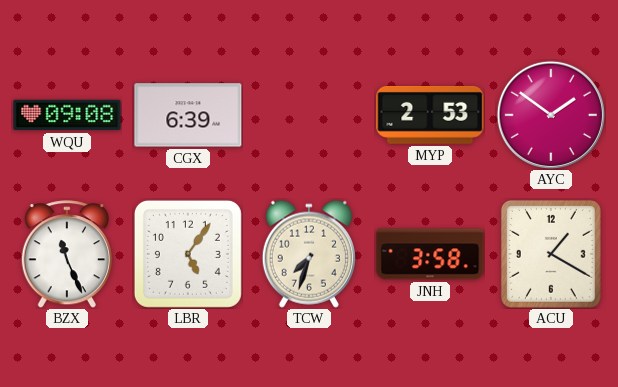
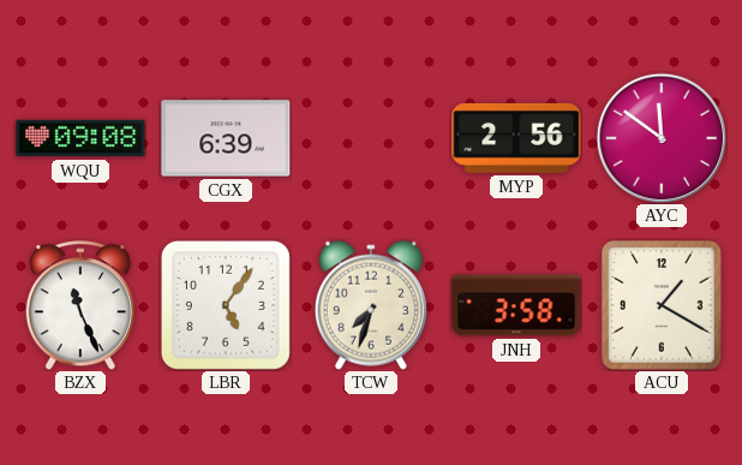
MYP: 2:53 -> 2:56 (516, 138)
AYC: 1:51 -> 11:51 (662, 138)
